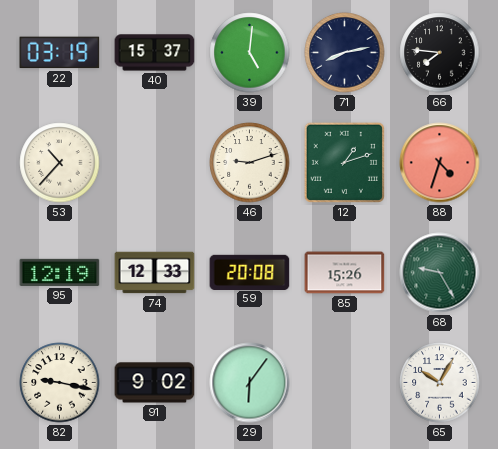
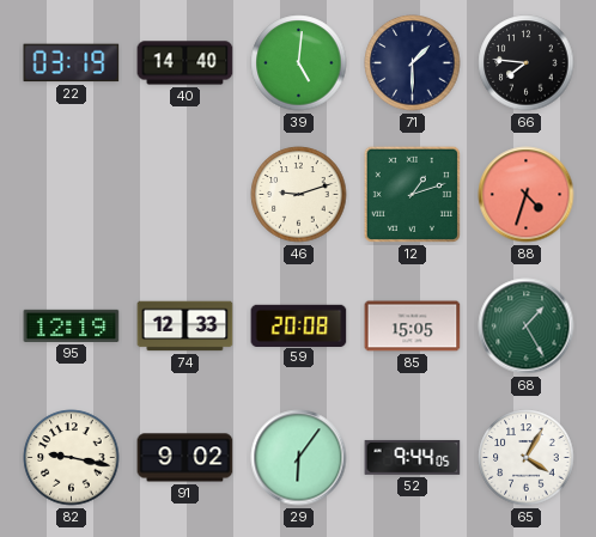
40: 15:37 -> 14:40 (186, 63)
71: 8:13 -> 1:30 (413, 63)
53: 10:37 -> none (60, 163)
85: 15:26 -> 15:05 (413, 327)
68: 9:25 -> 1:25 (527, 327)
52: none -> 9:44 (413, 458)
65: 10:05 -> 4:05 (527, 458)
